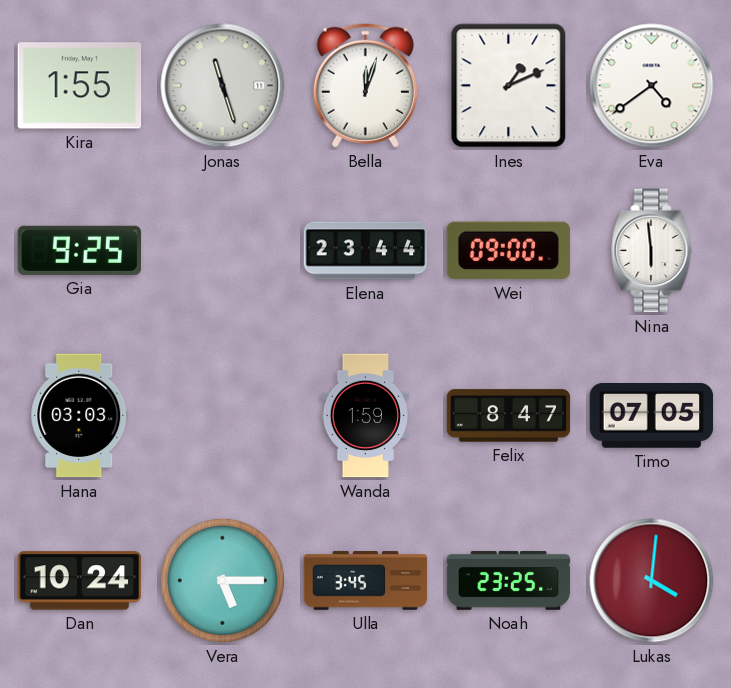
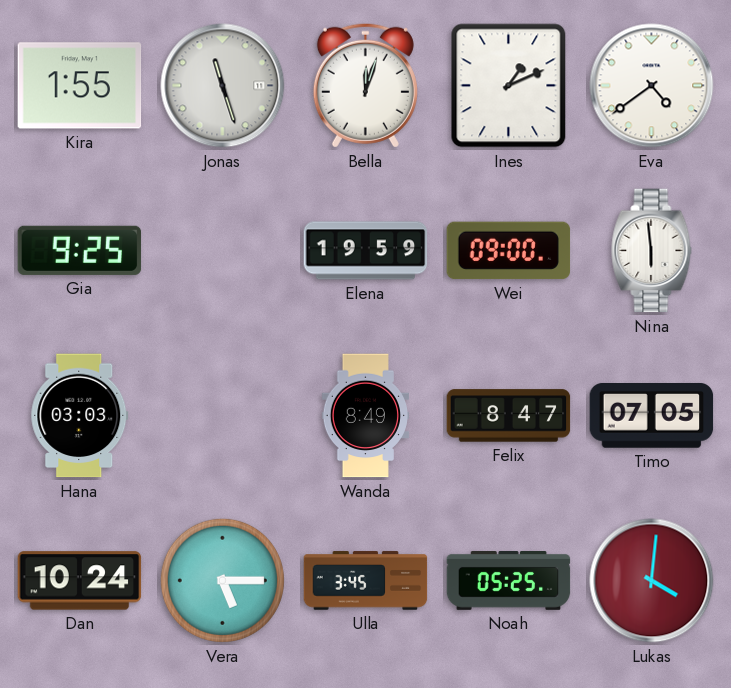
Elena: 23:44 -> 19:59 (366, 251)
Wanda: 1:59 -> 8:49 (365, 416)
Noah: 23:25 -> 05:25 (509, 581)
